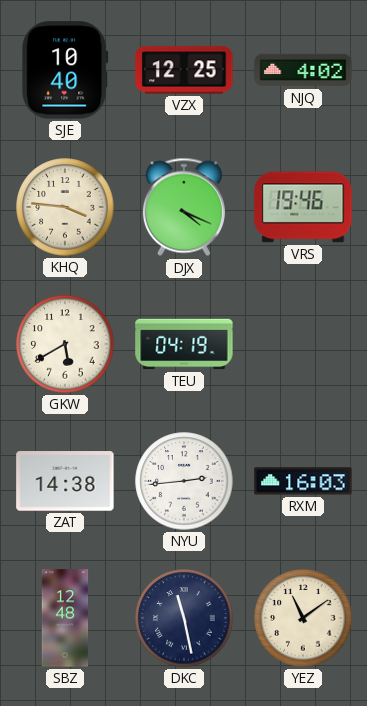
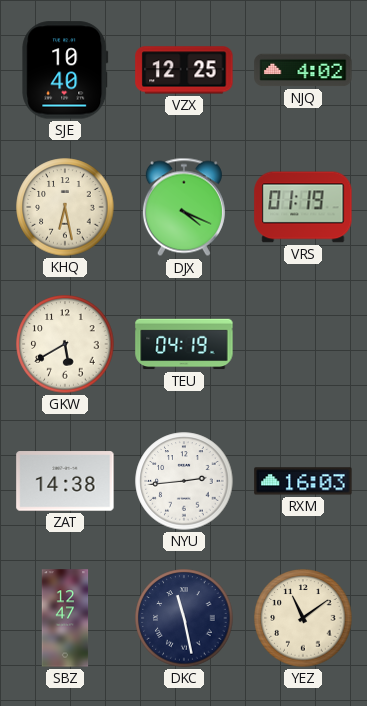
KHQ: 3:46 -> 6:28 (65, 207)
VRS: 19:46 -> 01:19 (303, 207)
SBZ: 12:48 -> 12:47 (65, 618)
